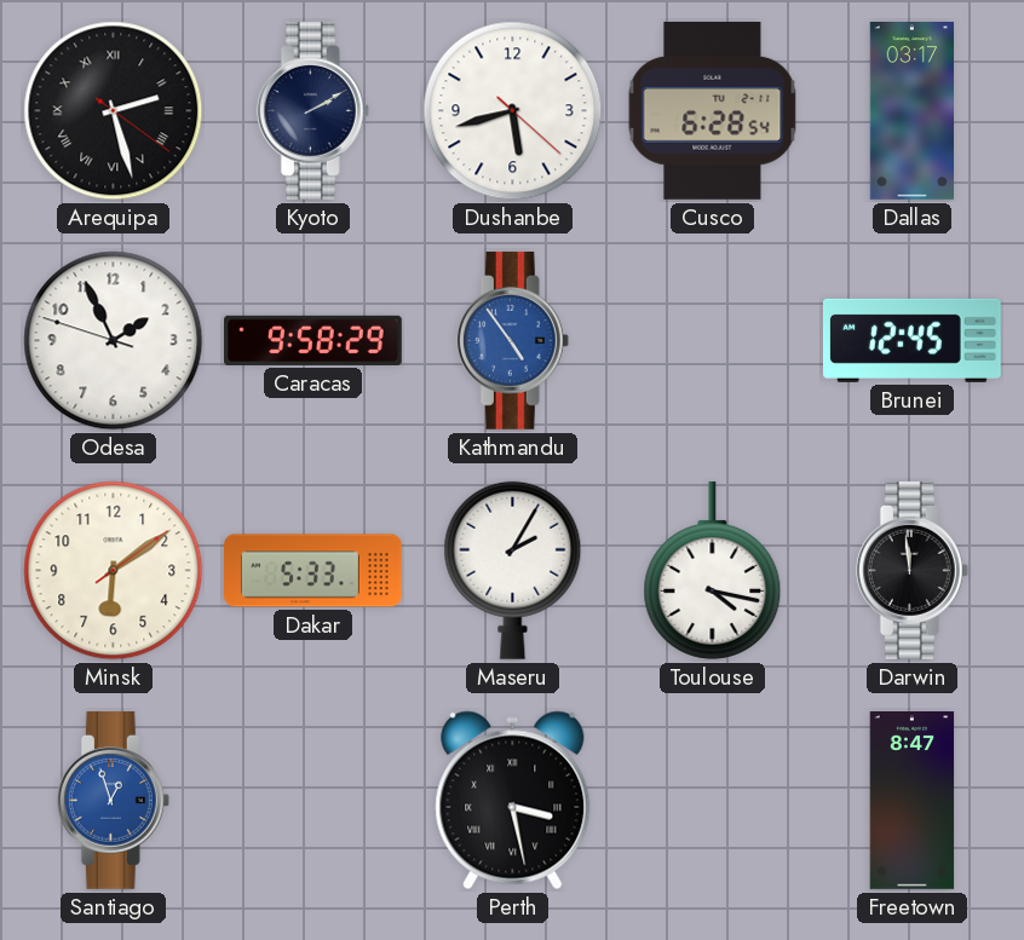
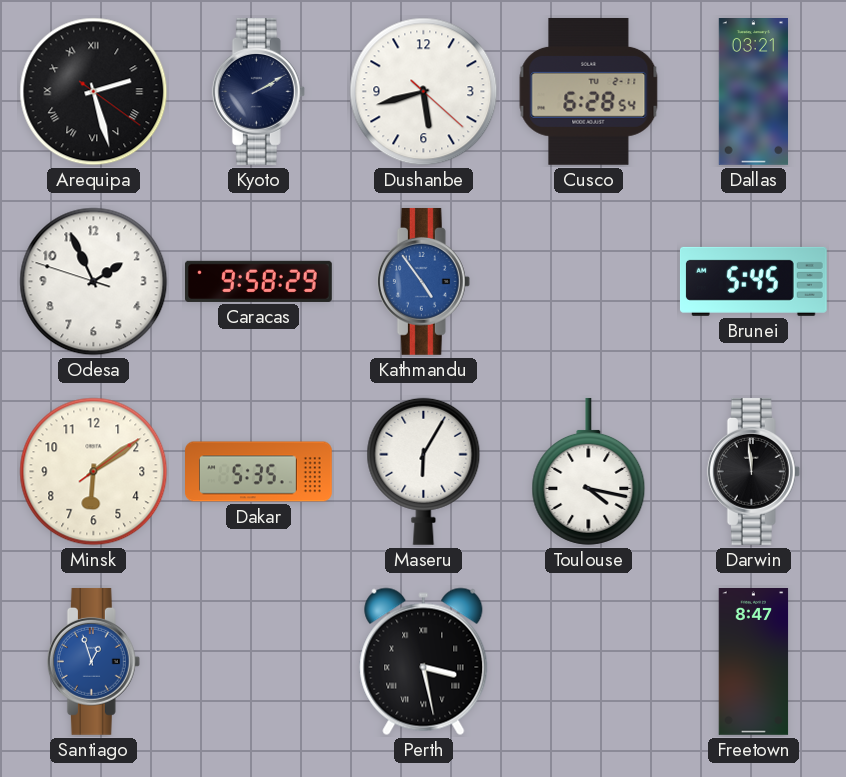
Dallas: 03:17 -> 03:21 (753, 92)
Brunei: 12:45 -> 5:45 (753, 281)
Dakar: 5:33 -> 5:35 (259, 472)
Maseru: 2:05 -> 6:05 (424, 471)
